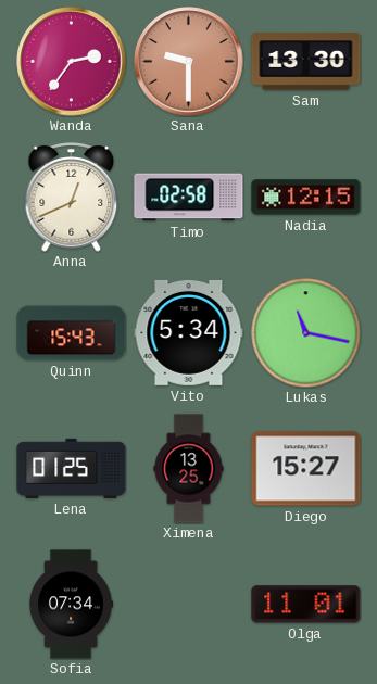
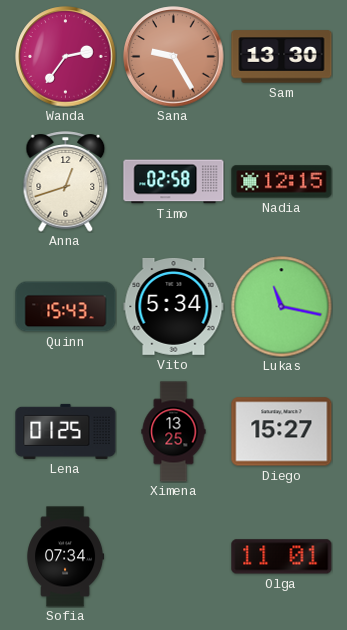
Sana: 9:30 -> 9:25 (174, 57)
Anna: 12:41 -> 12:42 (66, 182)
